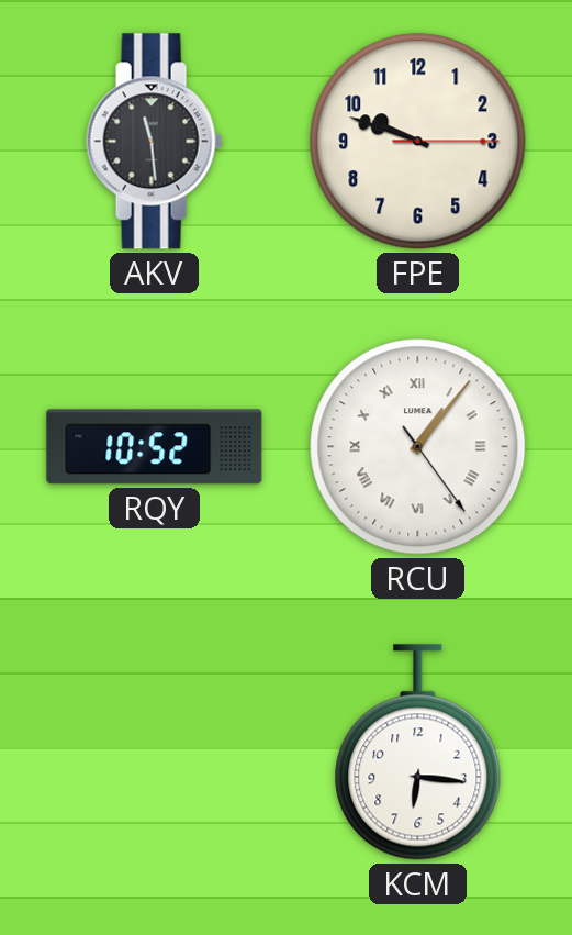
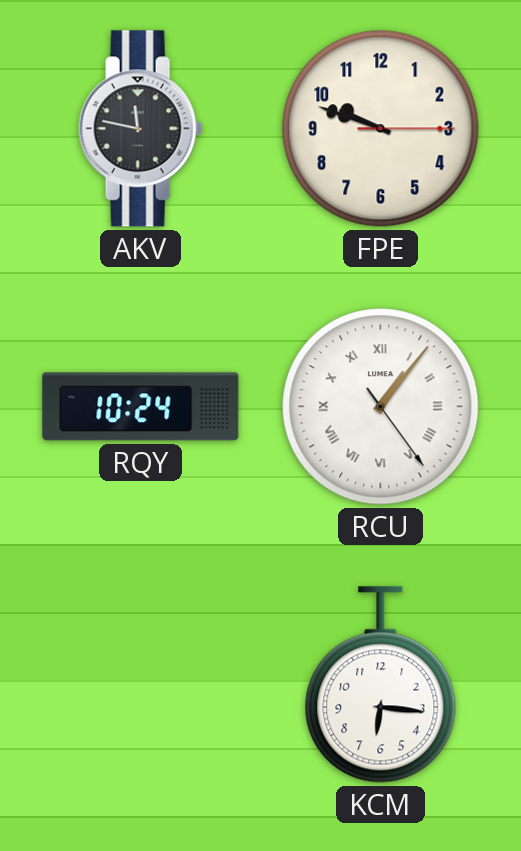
AKV: 11:29 -> 11:47 (141, 129)
RQY: 10:52 -> 10:24 (141, 407)
